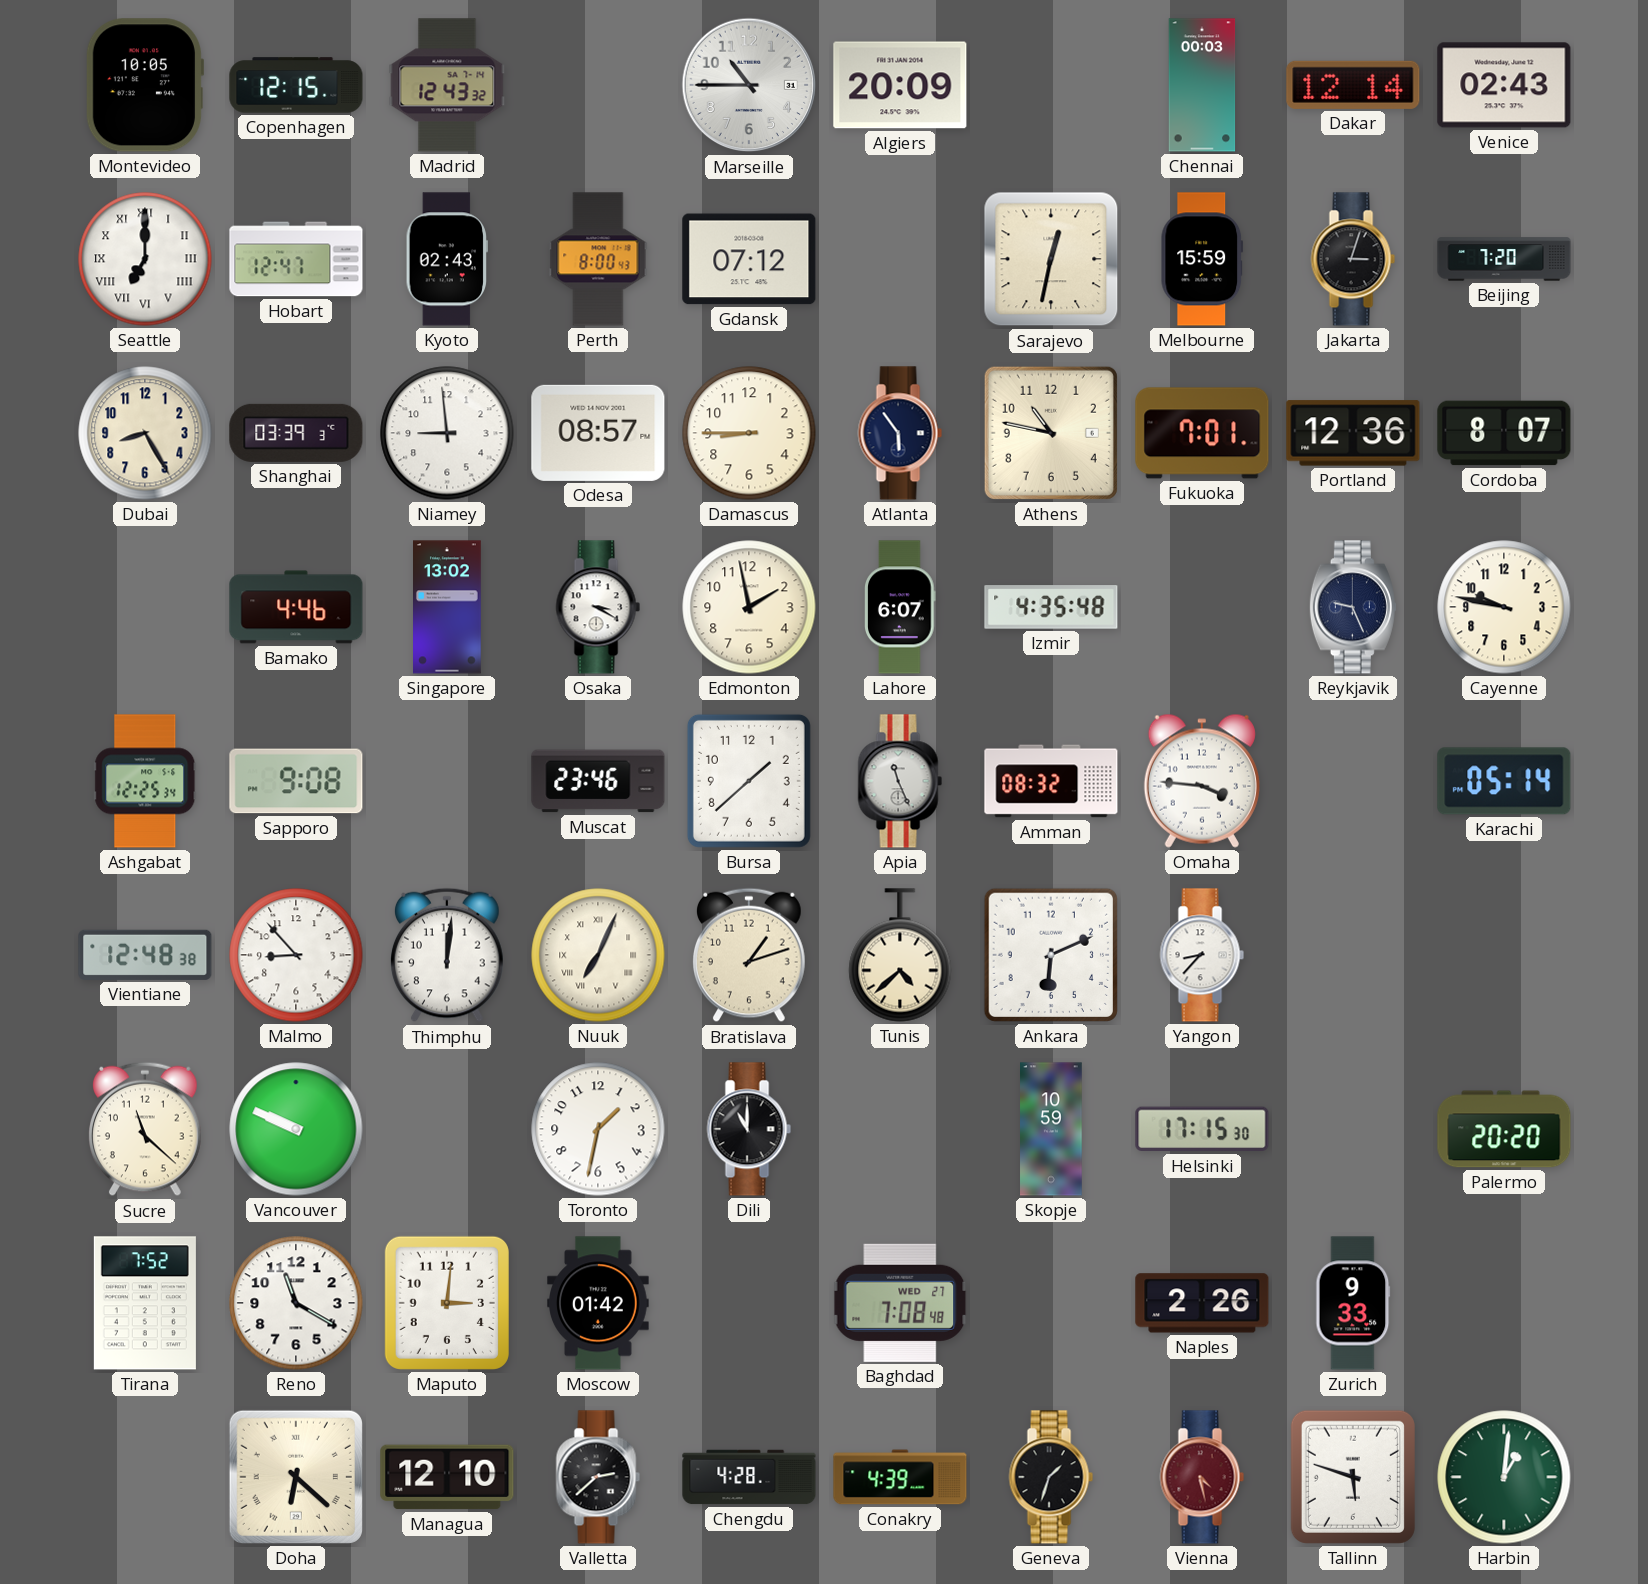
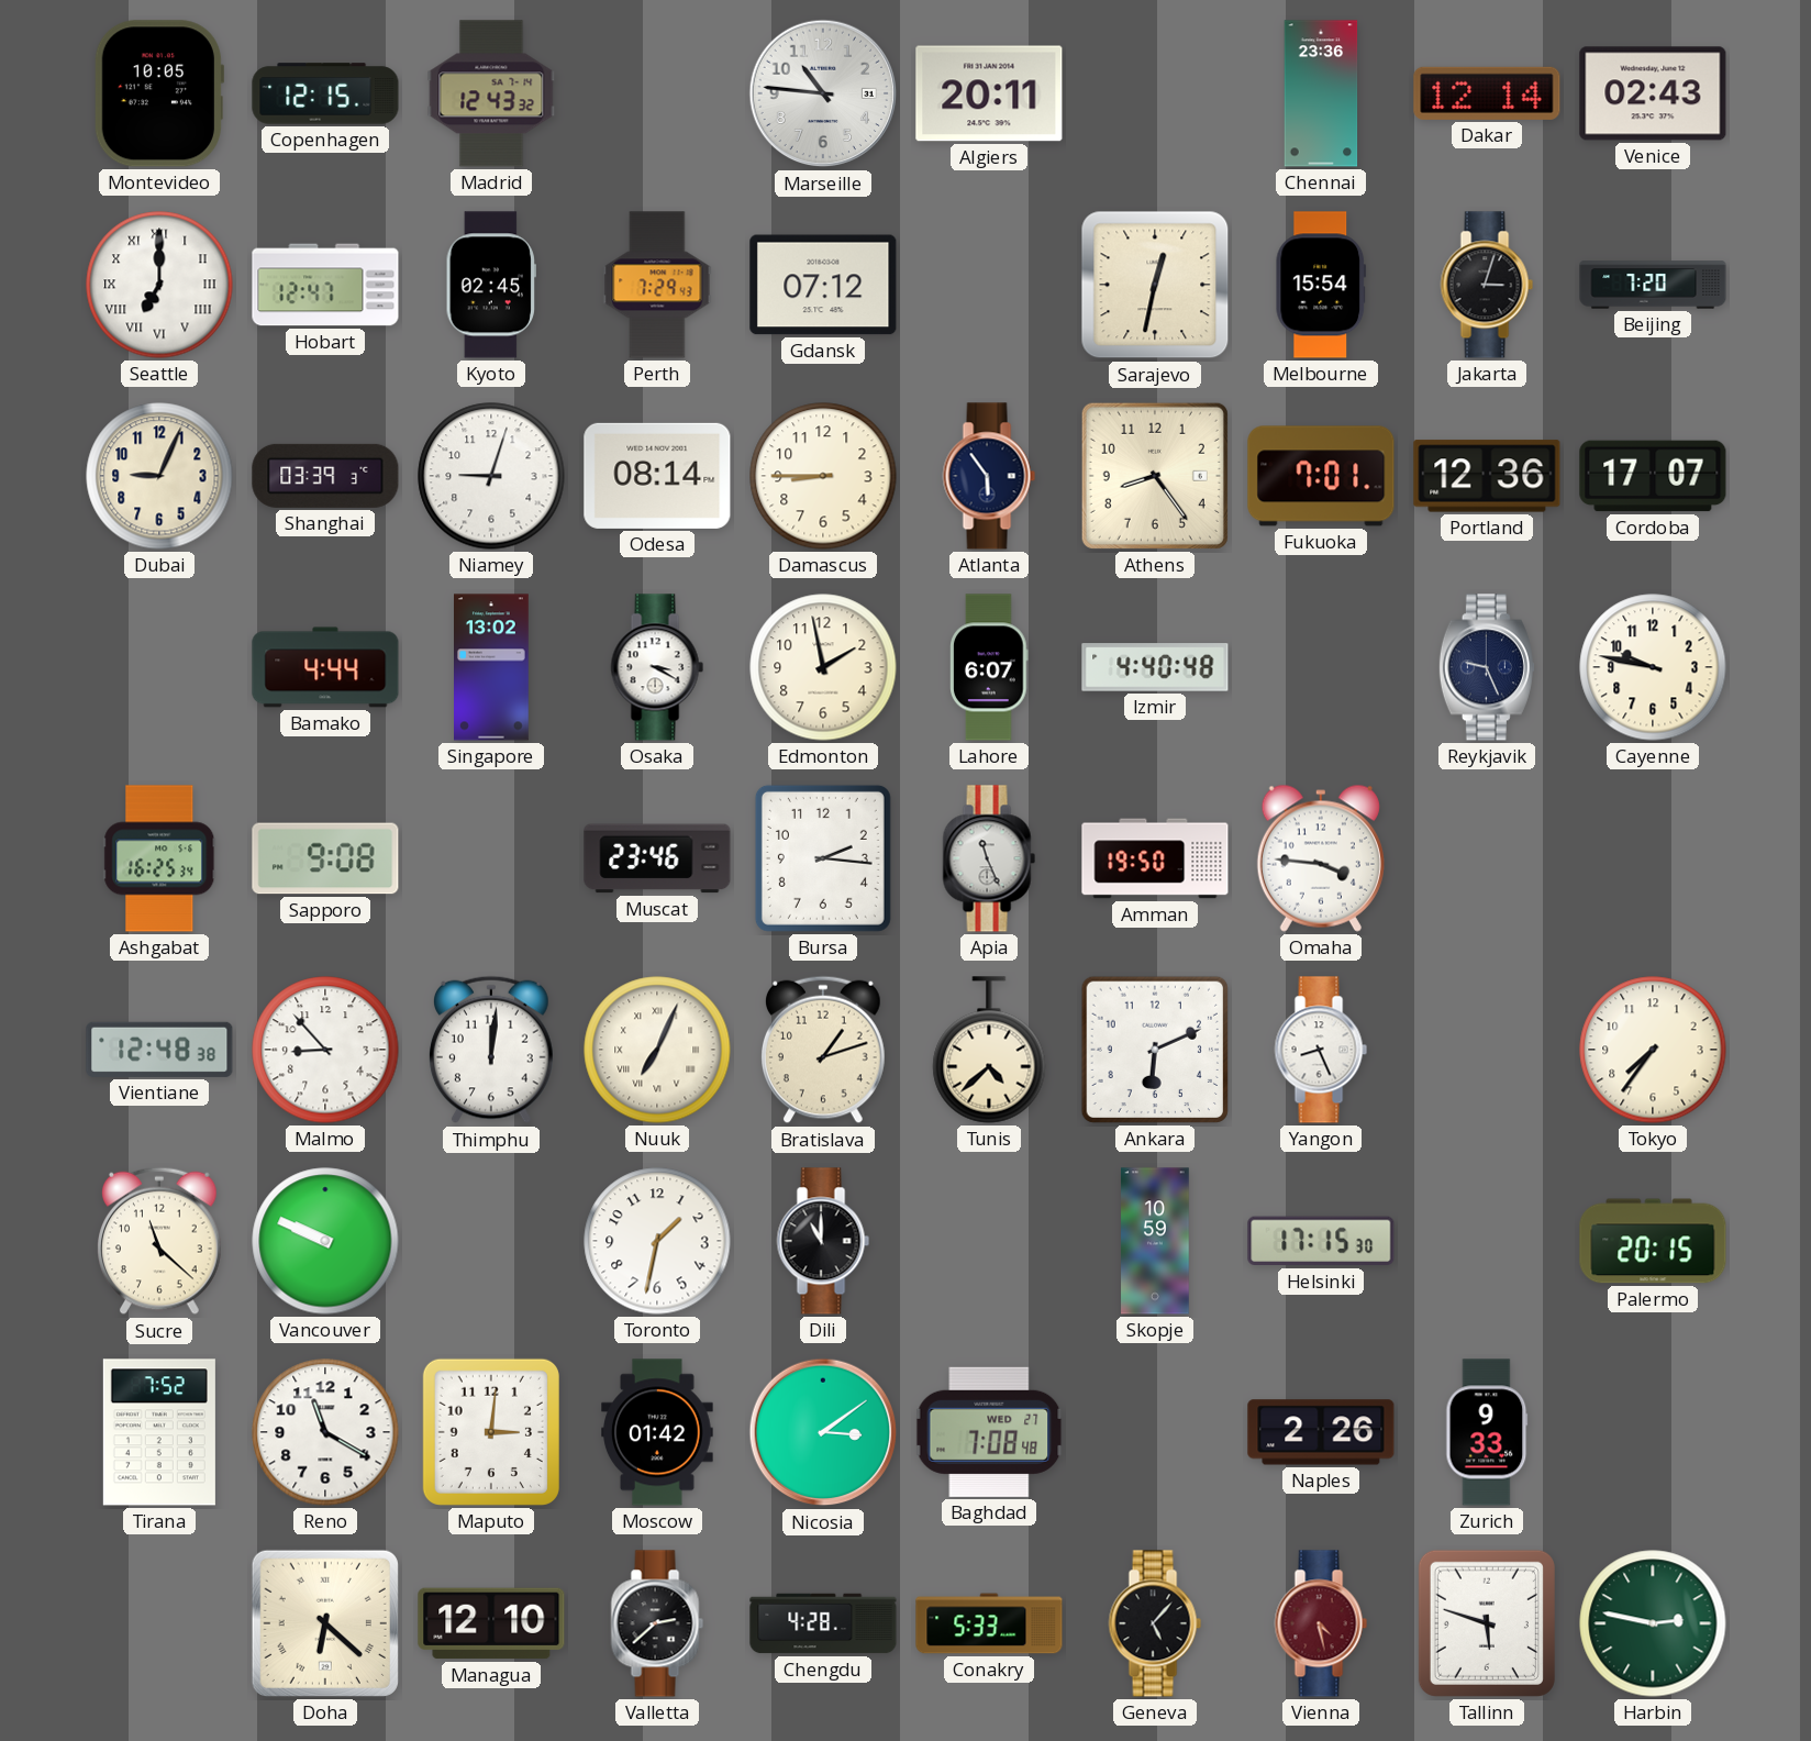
Marseille: 10:45 -> 10:46 (823, 93)
Algiers: 20:09 -> 20:11 (989, 93)
Chennai: 00:03 -> 23:36 (1321, 93)
Kyoto: 02:43 -> 02:45 (490, 285)
Perth: 8:00 -> 7:29 (657, 285)
Melbourne: 15:59 -> 15:54 (1321, 285)
Dubai: 8:25 -> 9:04 (159, 476)
Niamey: 8:59 -> 9:03 (491, 476)
Odesa: 08:57 -> 08:14 (657, 476)
Athens: 10:47 -> 8:24 (1155, 476)
Cordoba: 8:07 -> 17:07 (1653, 476)
Bamako: 4:46 -> 4:44 (325, 667)
Izmir: 4:35 -> 4:40 (1155, 667)
Ashgabat: 12:25 -> 16:25 (159, 858)
Bursa: 1:38 -> 2:16 (823, 858)
Amman: 08:32 -> 19:50 (1155, 858)
Karachi: 05:14 -> none (1504, 781)
Yangon: 8:37 -> 8:26 (1321, 1050)
Tokyo: none -> 7:36 (1653, 1050)
Palermo: 20:20 -> 20:15 (1653, 1241)
Nicosia: none -> 3:09 (823, 1432)
Conakry: 4:39 -> 5:33 (989, 1623)
Geneva: 1:33 -> 5:07 (1155, 1623)
Harbin: 1:01 -> 2:47 (1653, 1623)
